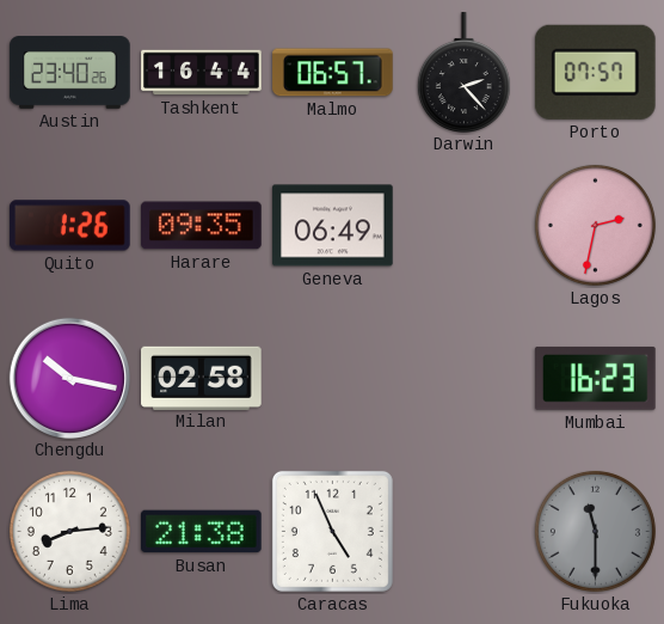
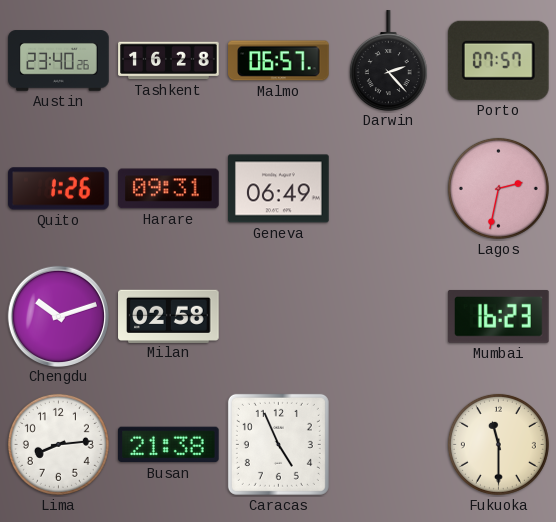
Tashkent: 16:44 -> 16:28 (169, 61)
Harare: 09:35 -> 09:31 (169, 189)
Chengdu: 10:17 -> 10:12 (58, 316)
Fukuoka dial: grey -> cream (498, 444)
